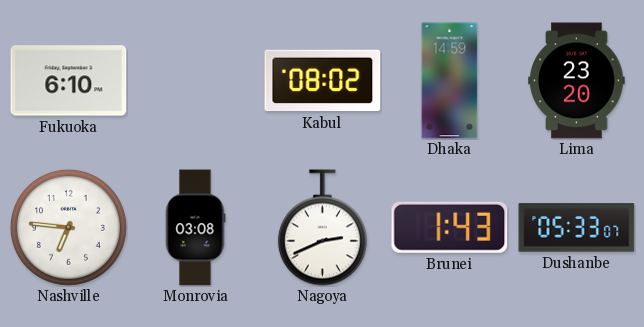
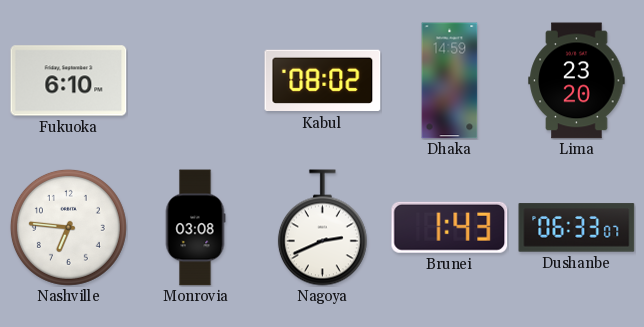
Dushanbe: 05:33 -> 06:33 (577, 228)
